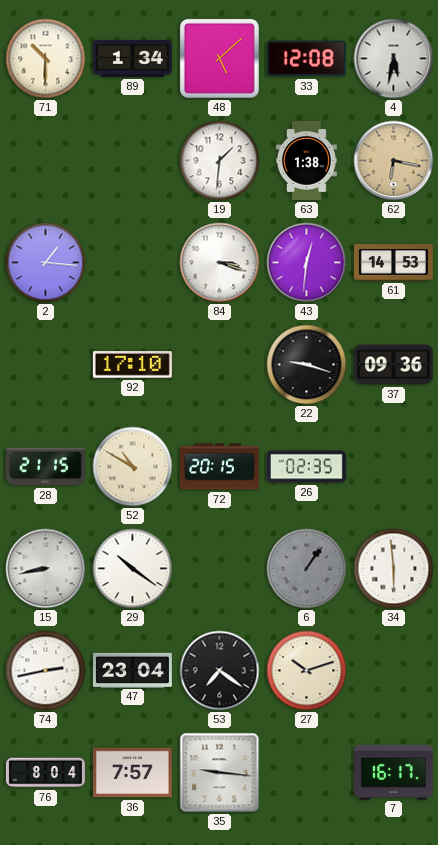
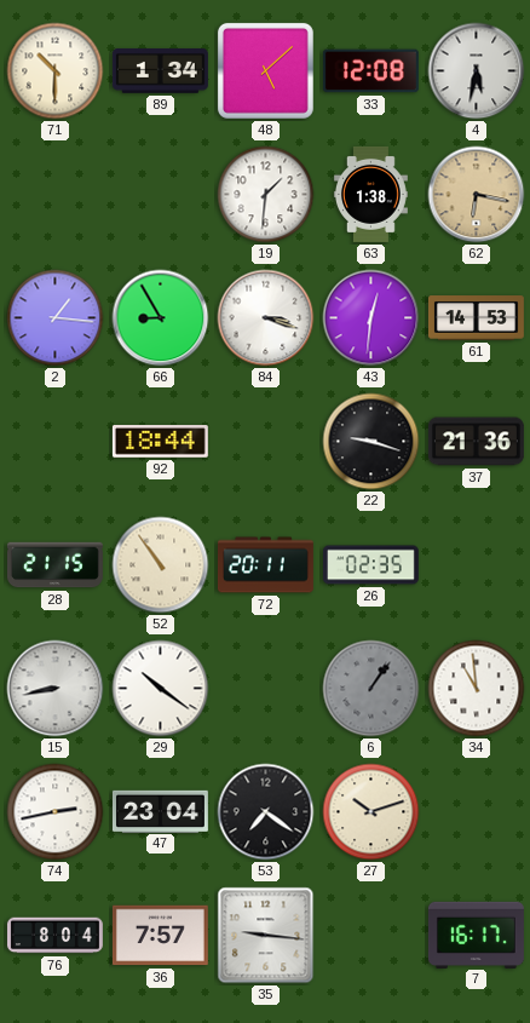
66: none -> 8:55 (161, 318)
92: 17:10 -> 18:44 (160, 442)
37: 09:36 -> 21:36 (476, 442)
52: 10:50 -> 10:54 (161, 565)
72: 20:15 -> 20:11 (265, 565)
34: 5:59 -> 10:59 (477, 689)
